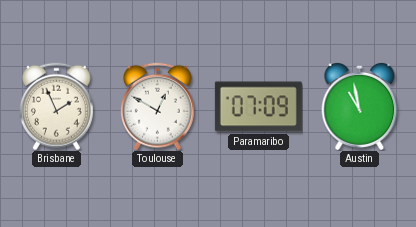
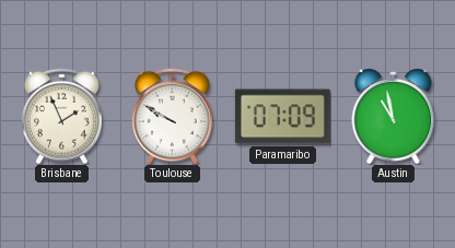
Toulouse: 12:50 -> 9:50 (172, 116)
